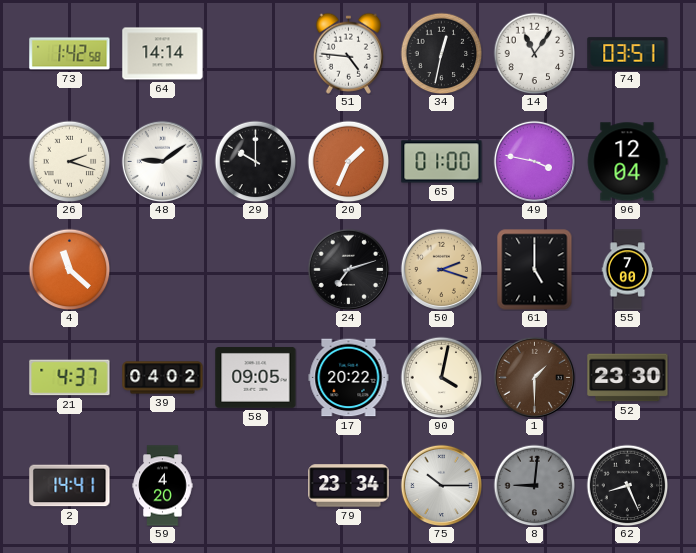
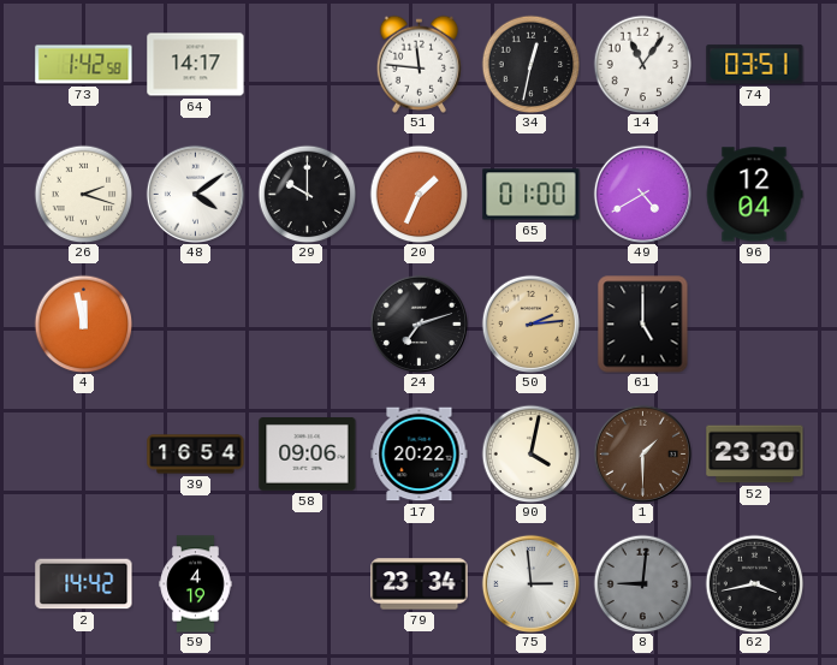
64: 14:14 -> 14:17 (196, 65)
51: 4:46 -> 11:46 (419, 64)
48: 9:09 -> 4:09 (195, 194)
49: 3:47 -> 4:40 (642, 194)
4: 11:22 -> 11:58 (83, 323)
50: 2:18 -> 2:14 (530, 323)
55: 7:00 -> none (628, 270)
21: 4:37 -> none (70, 378)
39: 04:02 -> 16:54 (196, 455)
58: 09:05 -> 09:06 (308, 455)
2: 14:41 -> 14:42 (84, 584)
59: 4:20 -> 4:19 (196, 584)
75: 10:15 -> 2:59 (530, 583)
62: 8:26 -> 3:43 (754, 583)
